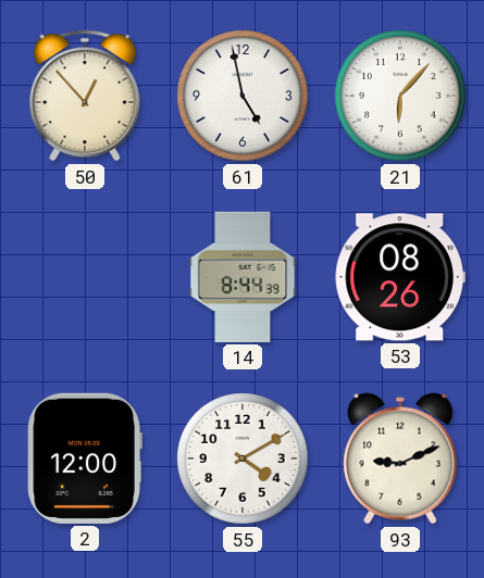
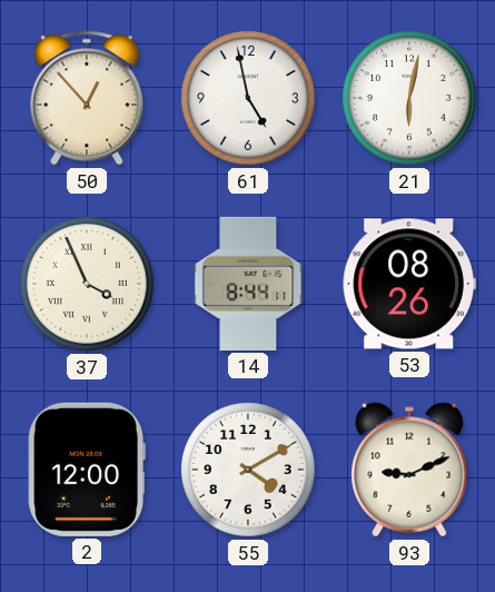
21: 6:07 -> 6:02 (409, 98)
37: none -> 3:56 (87, 284)
14: 8:44:39 -> 8:44:11 (248, 284)
